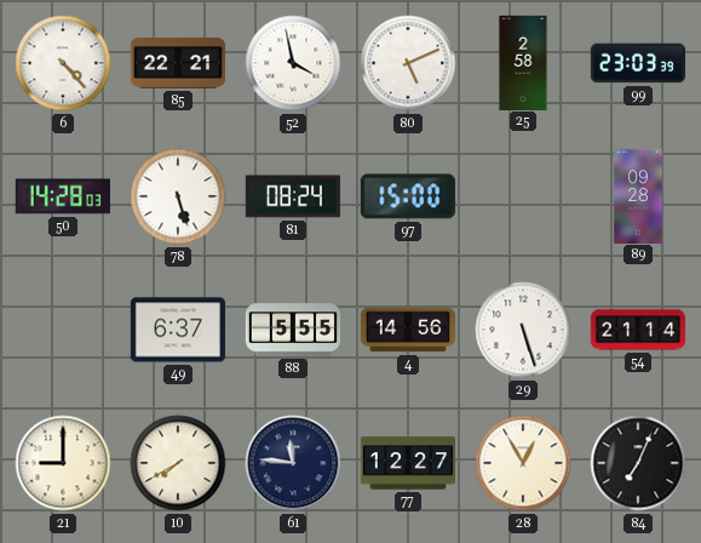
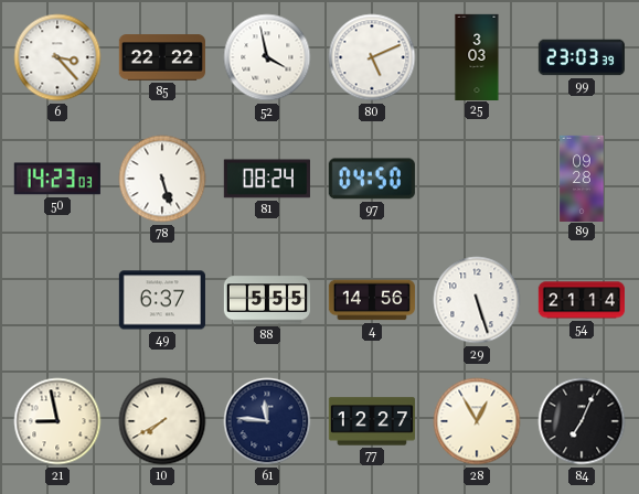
6: 4:23 -> 3:23 (57, 57)
85: 22:21 -> 22:22 (161, 57)
25: 2:58 -> 3:03 (477, 56)
50: 14:28 -> 14:23 (57, 179)
97: 15:00 -> 04:50 (372, 179)
21: 9:00 -> 8:58 (57, 421)
